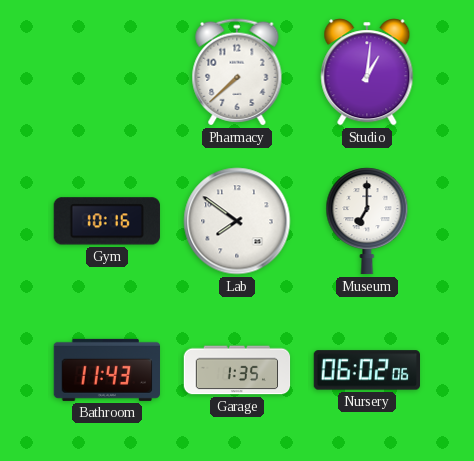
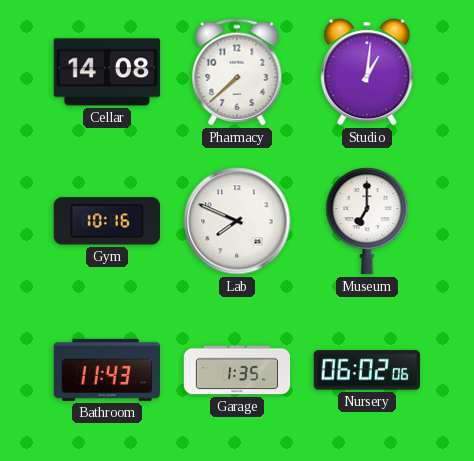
Cellar: none -> 14:08 (107, 72)
Lab: 7:51 -> 7:49 (237, 221)
